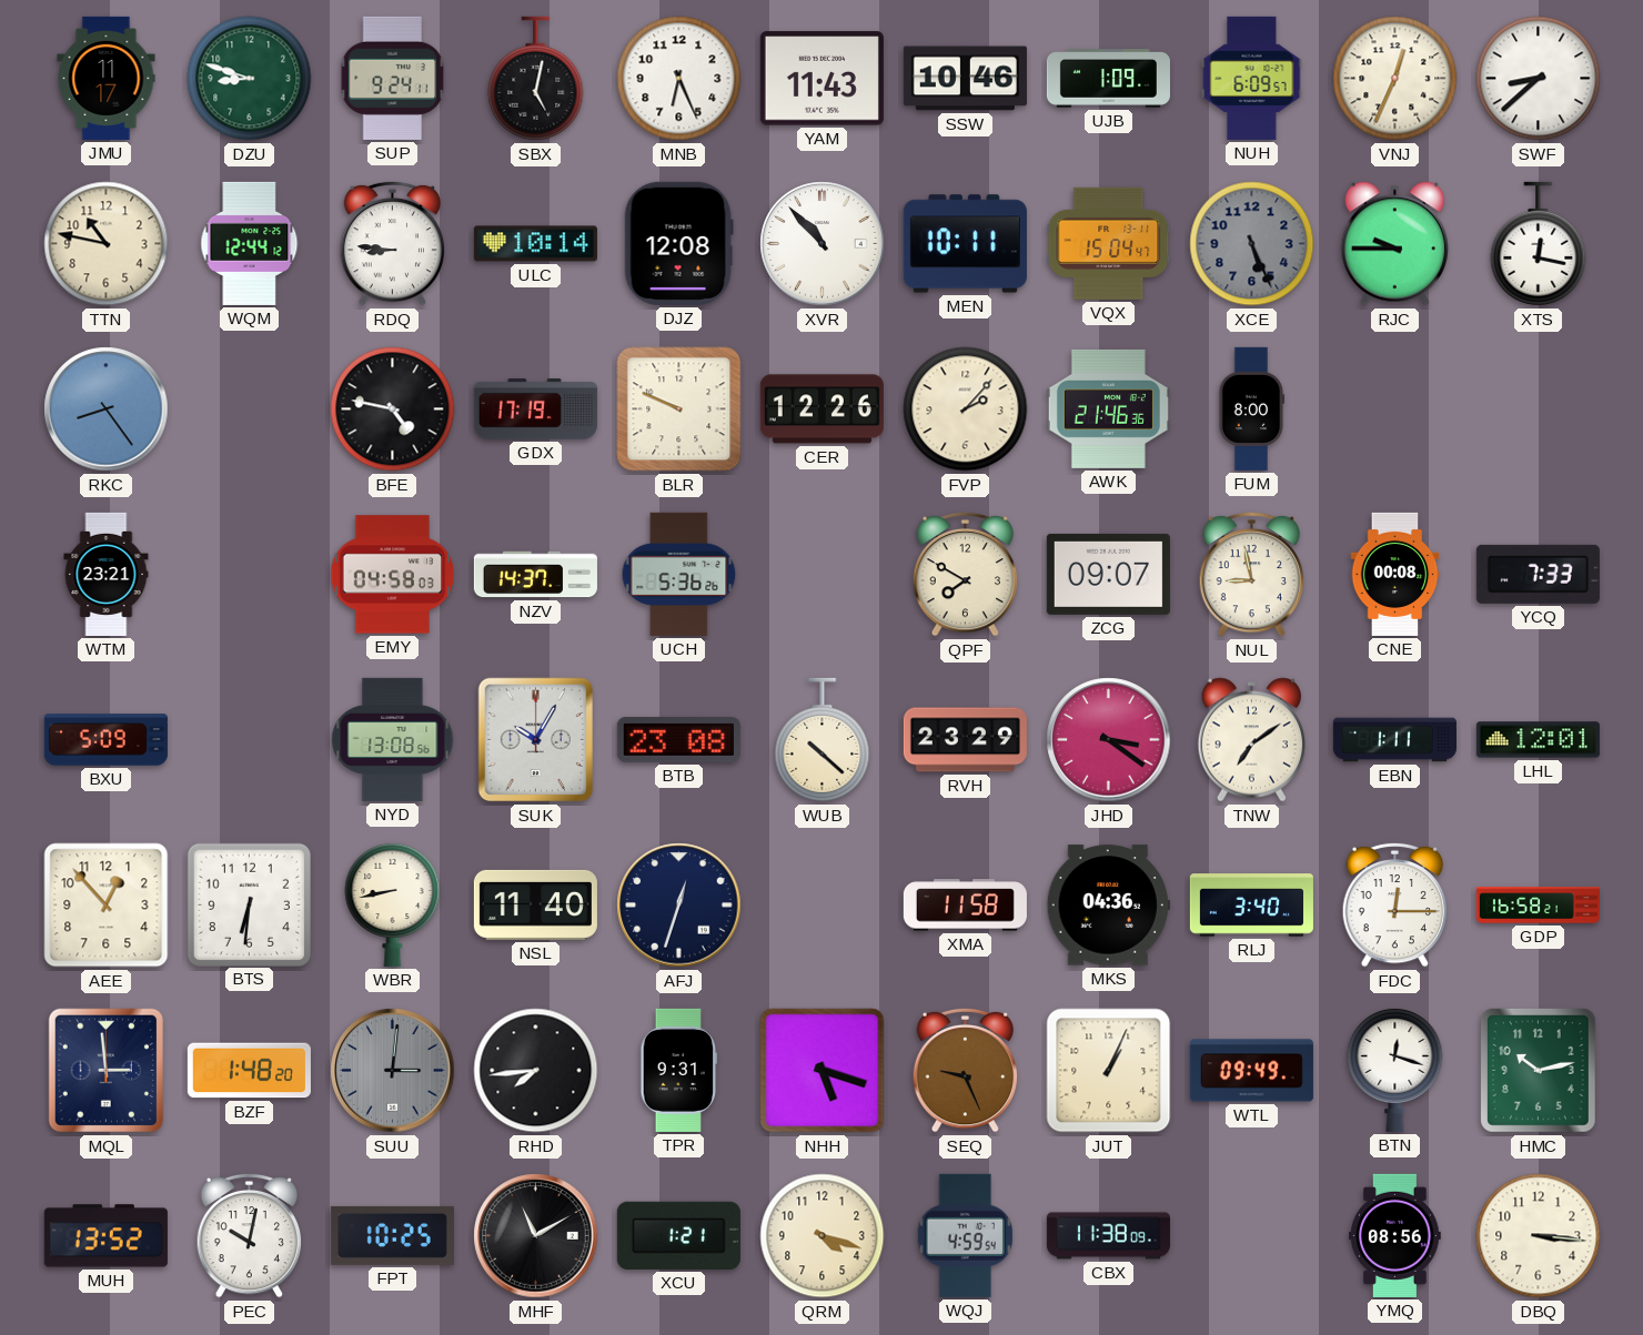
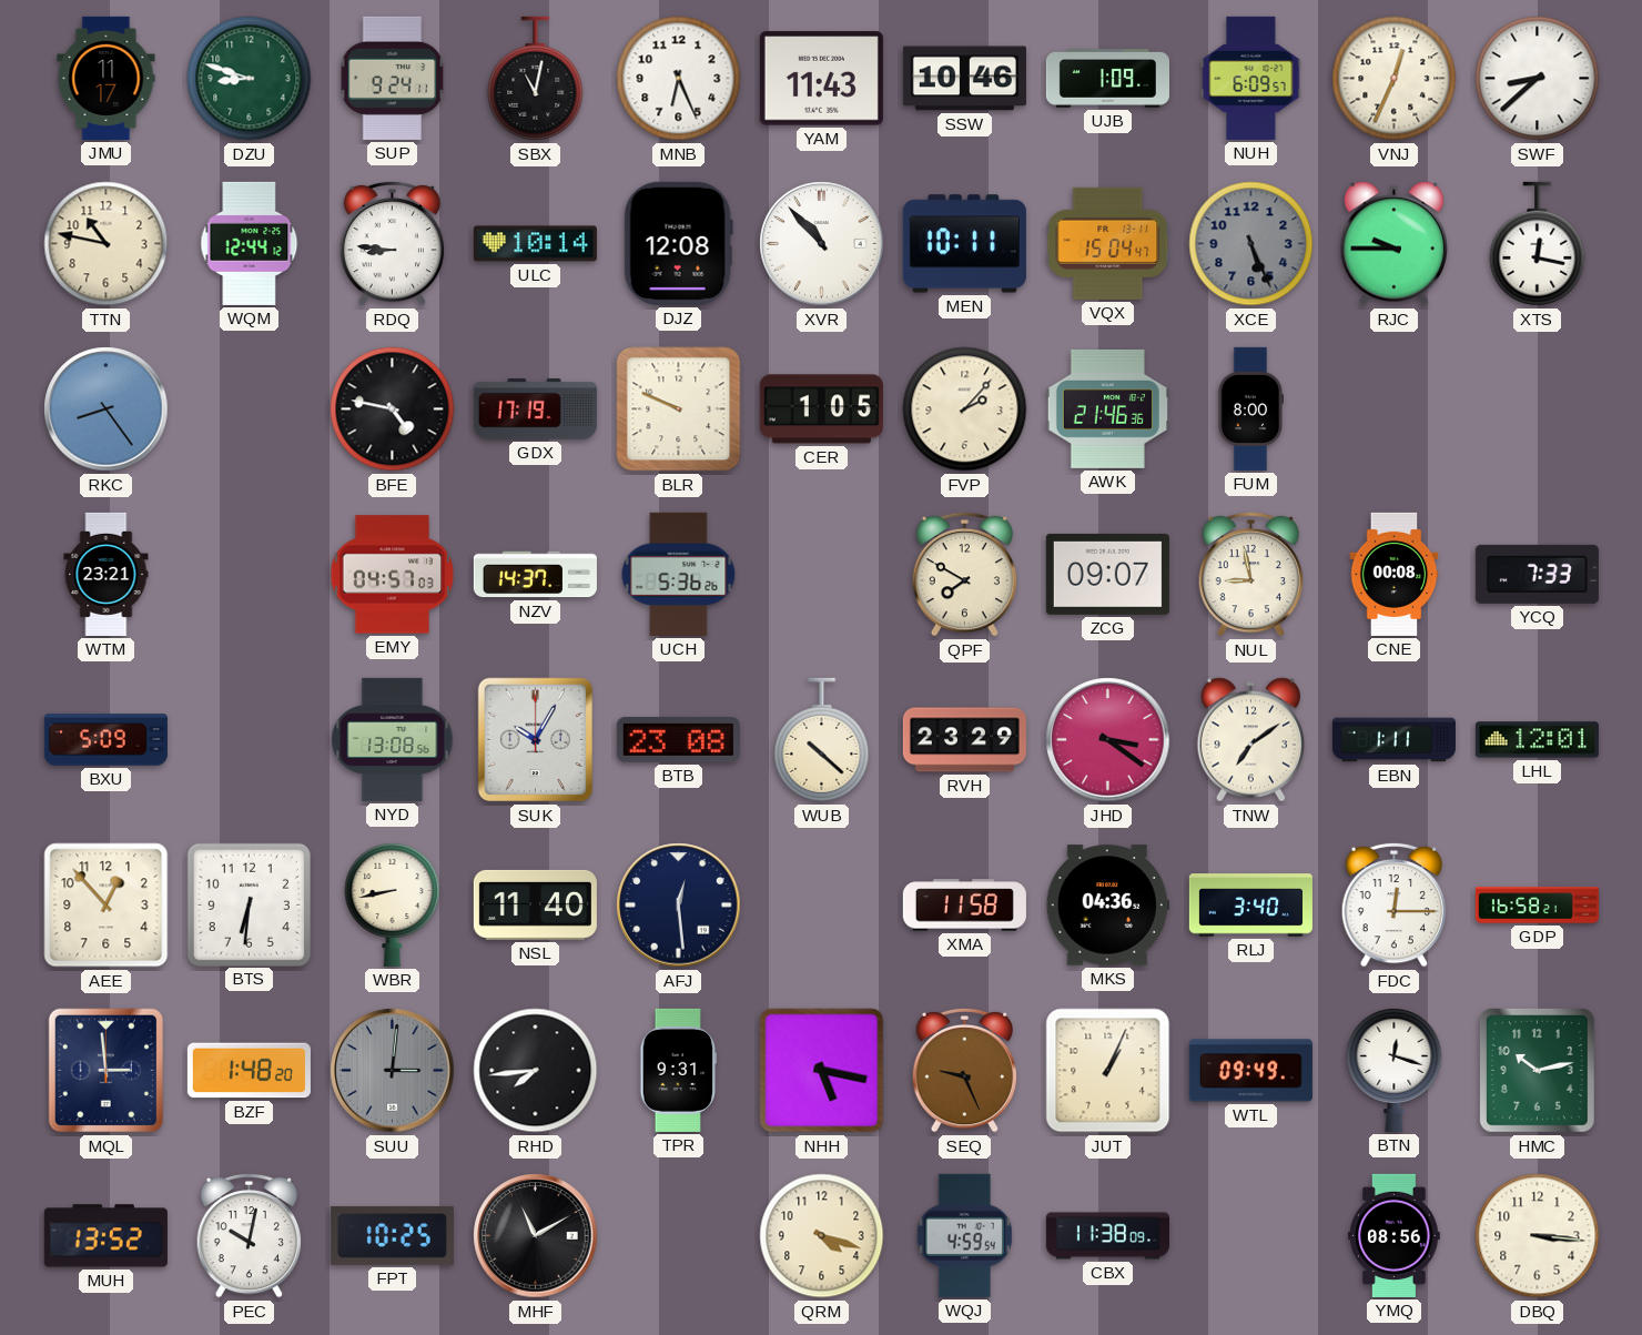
SBX: 5:02 -> 11:02 (536, 79)
CER: 12:26 -> 1:05 (821, 409)
EMY: 04:58 -> 04:57 (393, 575)
AFJ: 12:33 -> 12:29 (679, 906)
NHH: 5:18 -> 5:17 (822, 1071)
XCU: 1:21 -> none (678, 1235)
